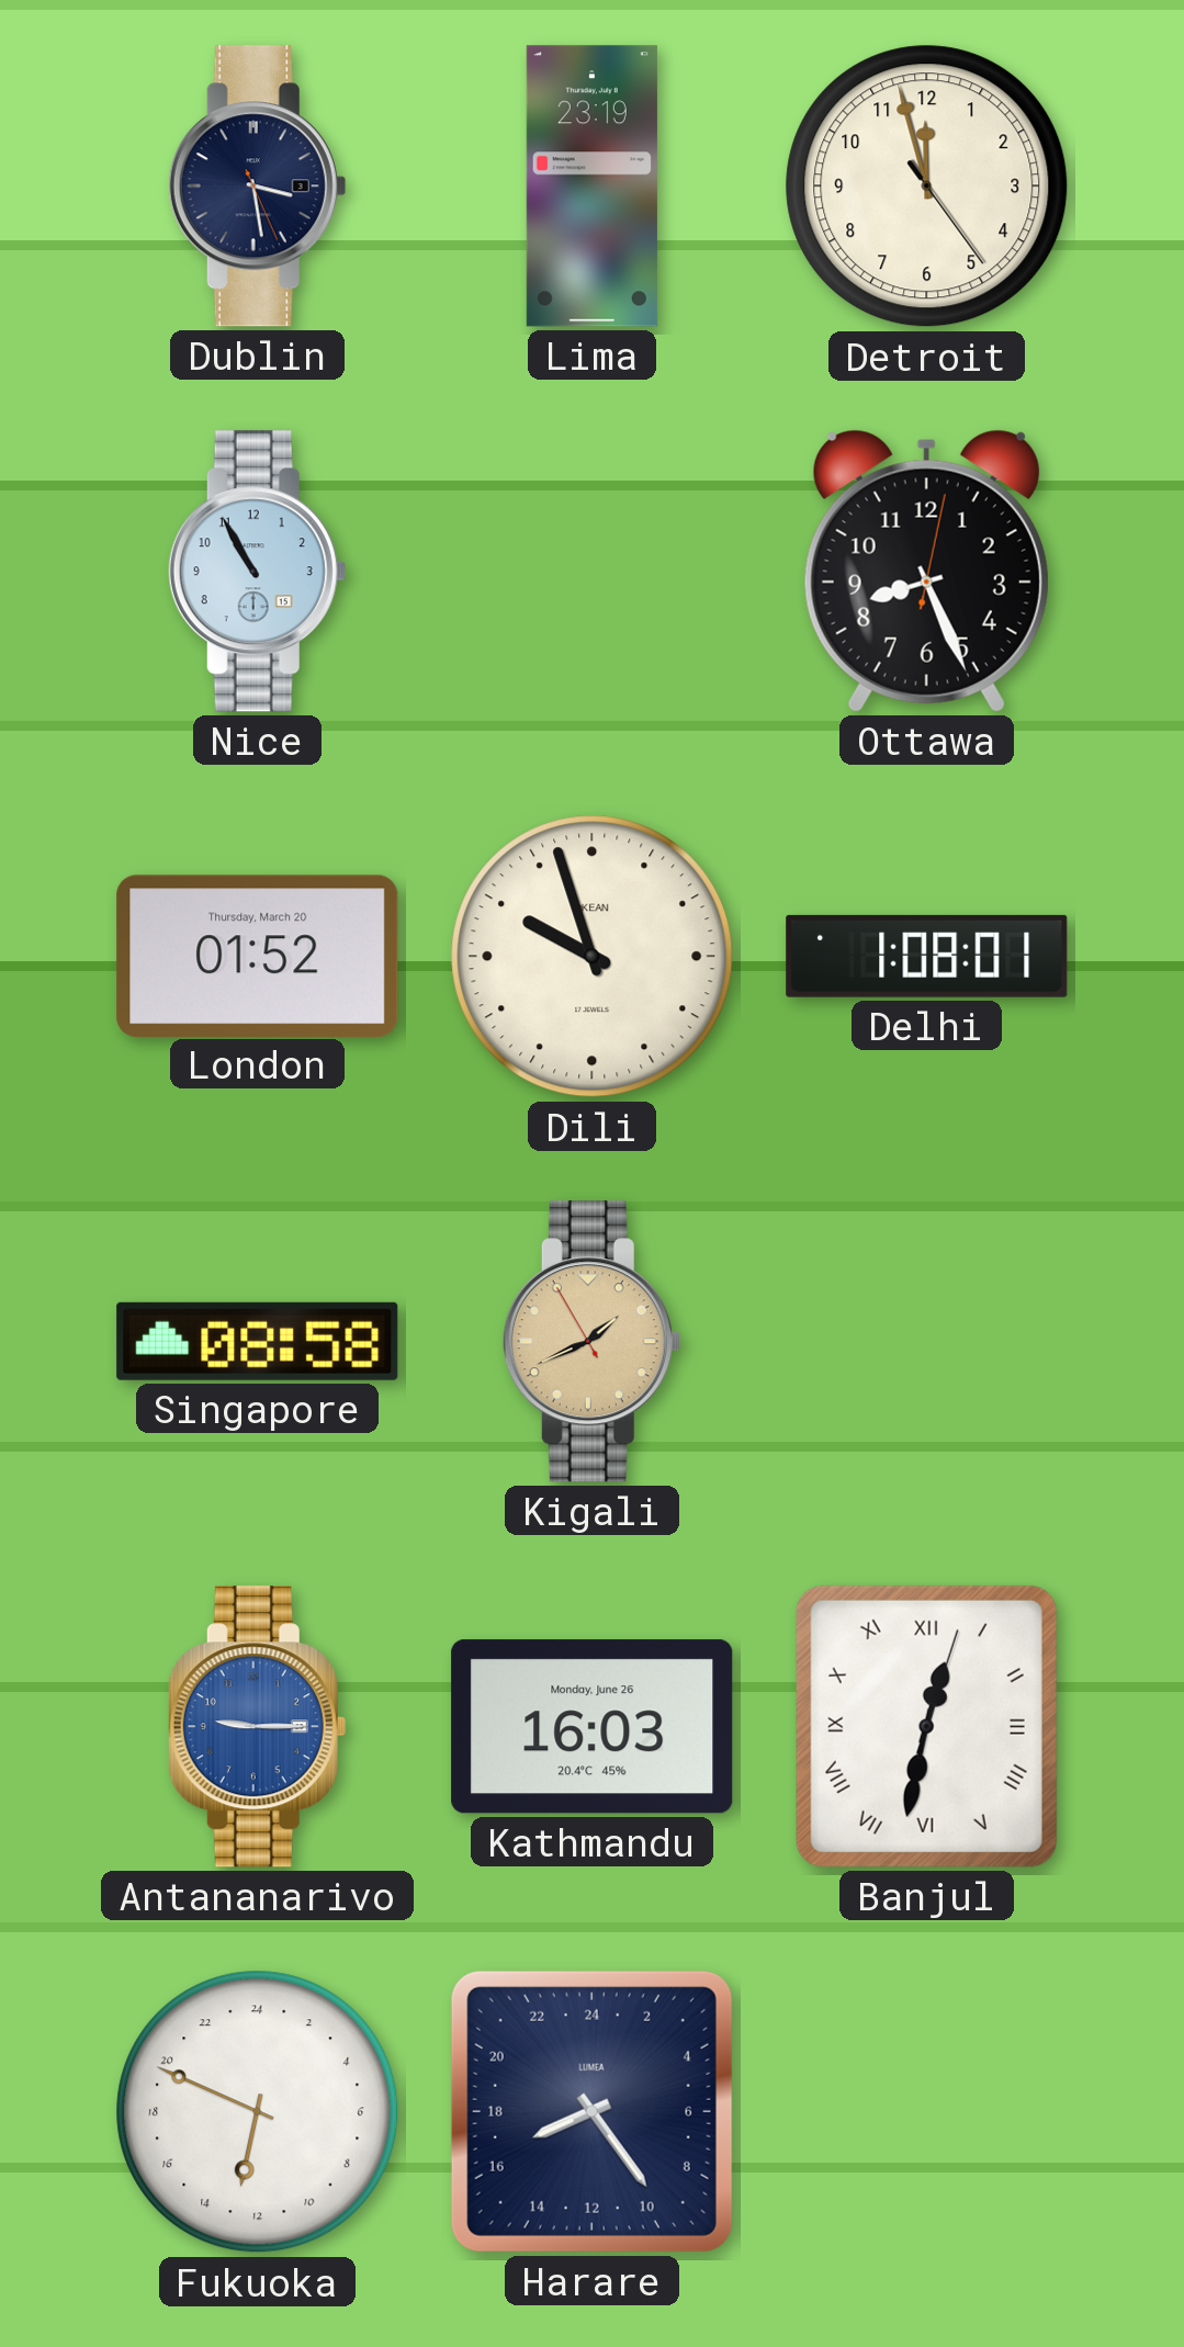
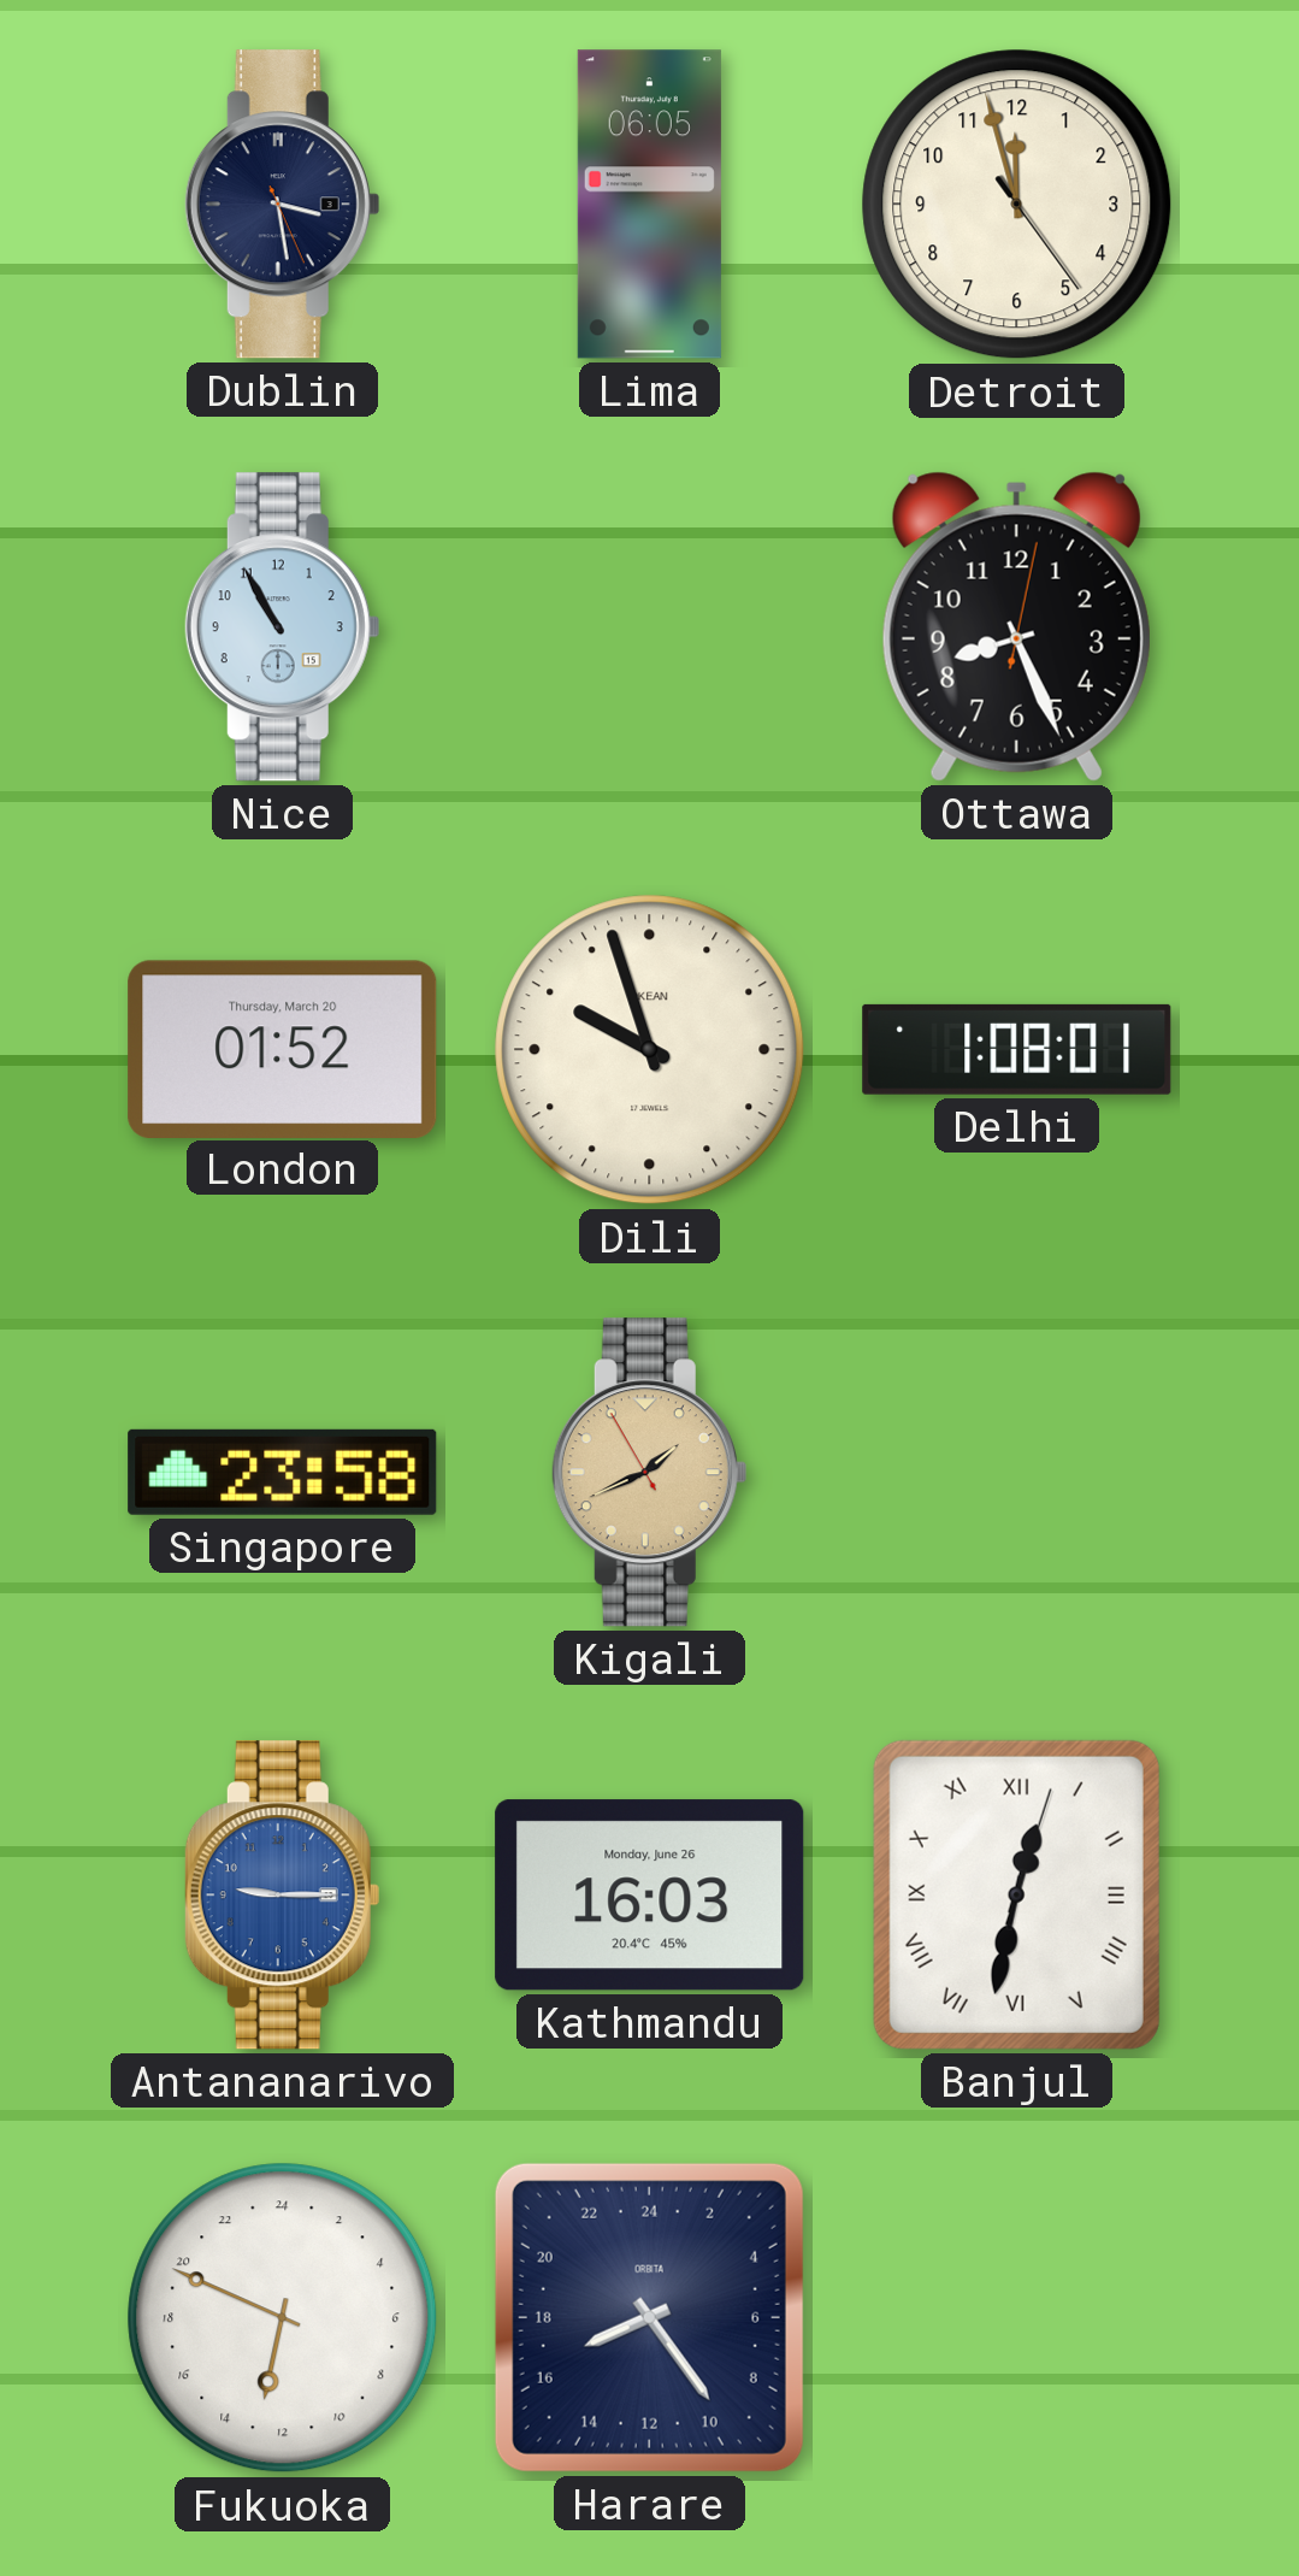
Lima: 23:19 -> 06:05 (649, 205)
Singapore: 08:58 -> 23:58 (283, 1472)
Harare brand: LUMEA -> ORBITA (649, 2317)
